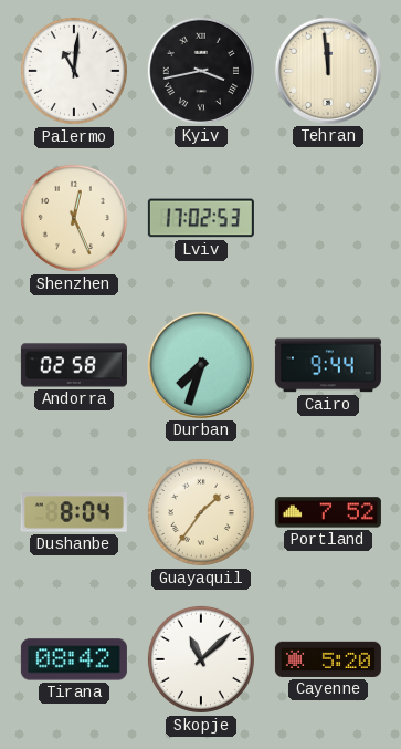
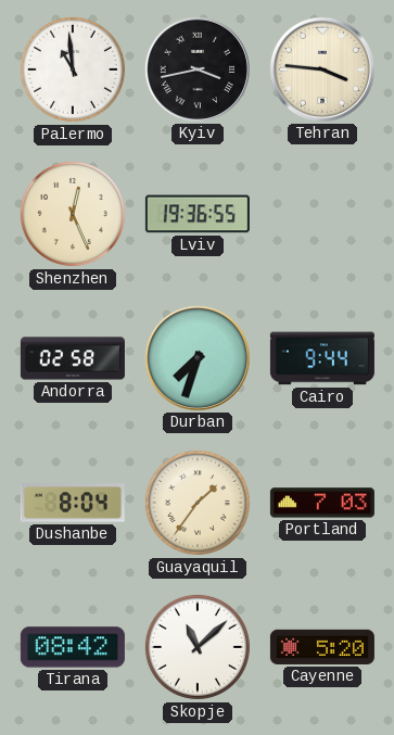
Palermo: 11:01 -> 10:59 (73, 69)
Tehran: 11:59 -> 3:46 (322, 69)
Lviv: 17:02 -> 19:36 (198, 214)
Portland: 7:52 -> 7:03 (322, 503)
